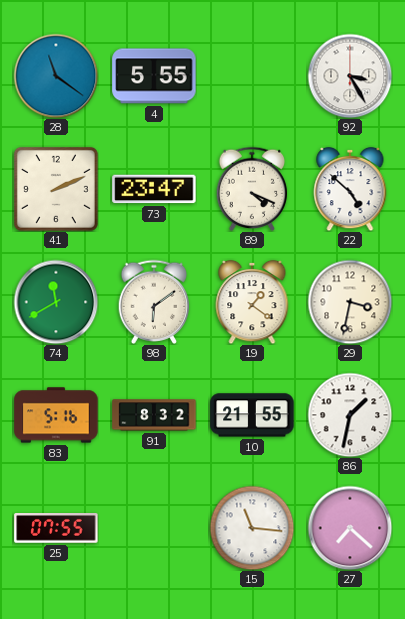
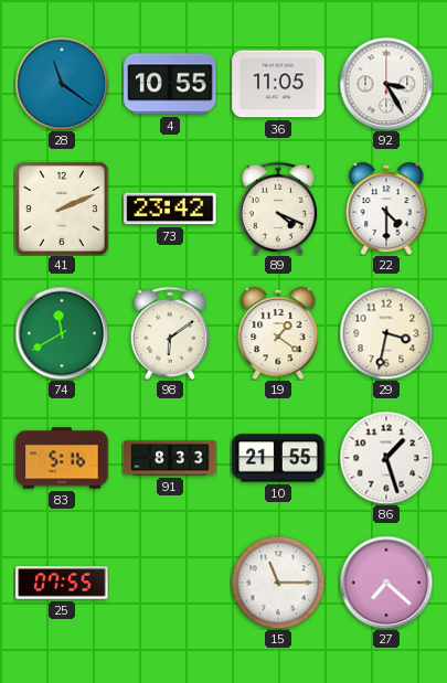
4: 5:55 -> 10:55 (170, 84)
36: none -> 11:05 (278, 84)
73: 23:47 -> 23:42 (170, 209)
22: 4:52 -> 4:30 (386, 209)
91: 8:32 -> 8:33 (170, 458)
86: 1:32 -> 1:27 (386, 458)
15: 11:16 -> 11:15 (278, 583)
